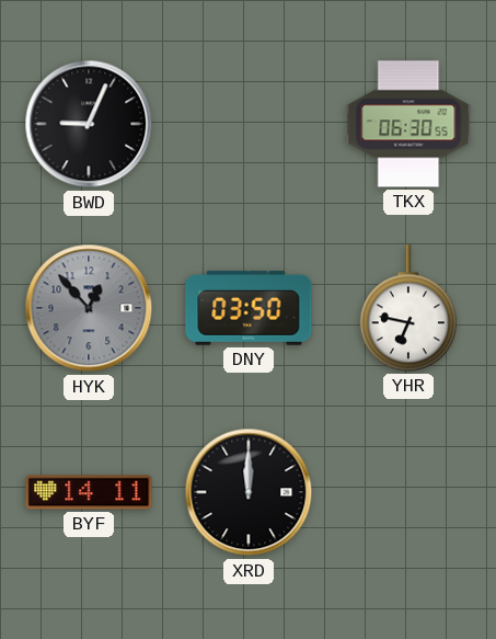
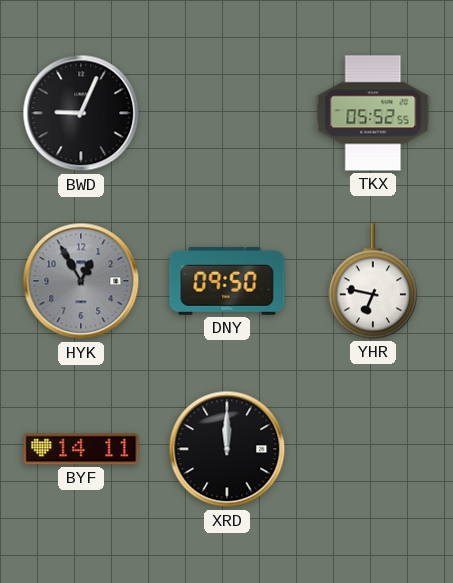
TKX: 06:30 -> 05:52 (373, 113)
HYK: 12:53 -> 12:55 (81, 281)
DNY: 03:50 -> 09:50 (227, 281)
